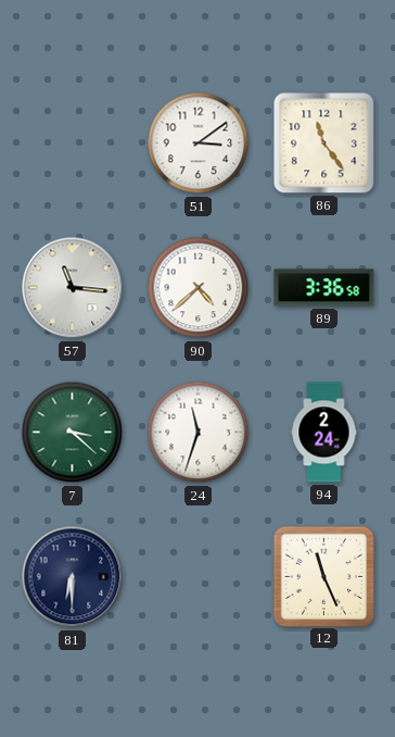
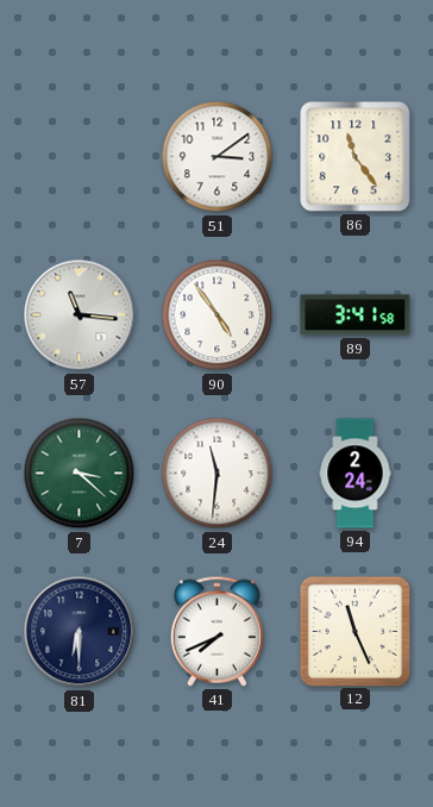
90: 4:38 -> 4:54 (218, 315)
89: 3:36 -> 3:41 (356, 315)
24: 11:33 -> 11:31 (218, 474)
41: none -> 7:41 (216, 631)
